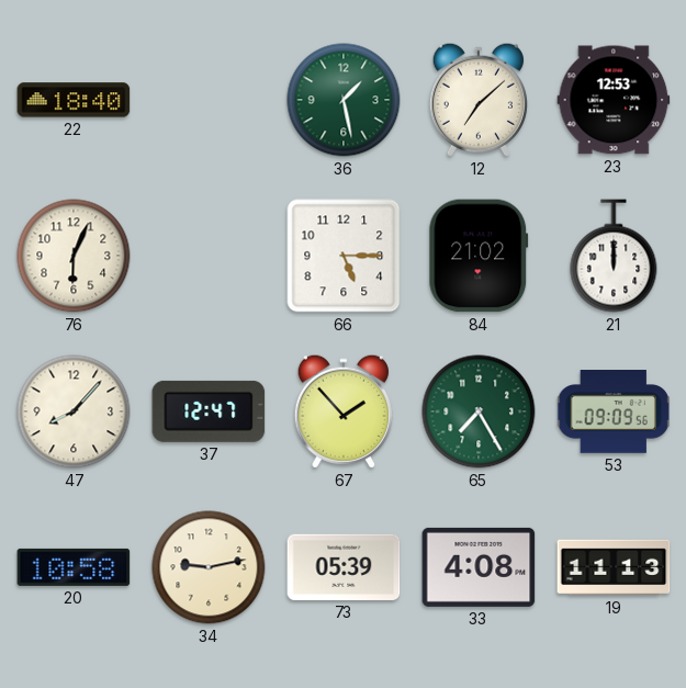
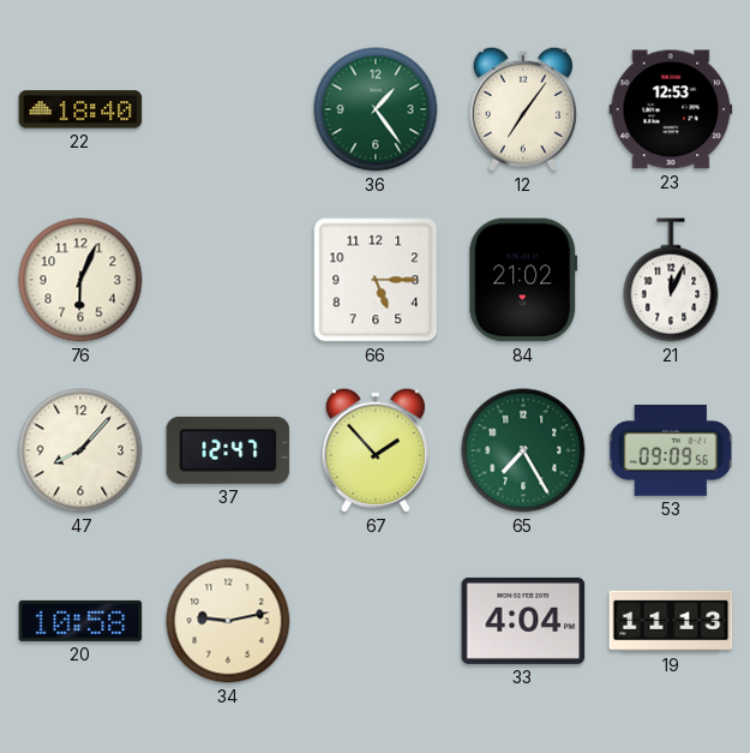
36: 1:28 -> 1:24 (376, 109)
12: 7:08 -> 7:06 (523, 109)
21: 12:00 -> 12:04 (671, 280)
73: 05:39 -> none (344, 567)
33: 4:08 -> 4:04 (523, 621)
